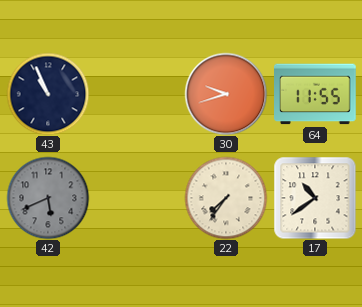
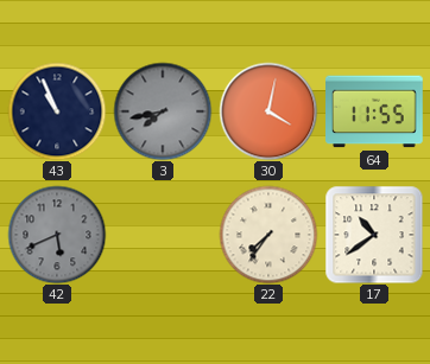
3: none -> 7:43 (163, 111)
30: 9:42 -> 4:02 (268, 111)
